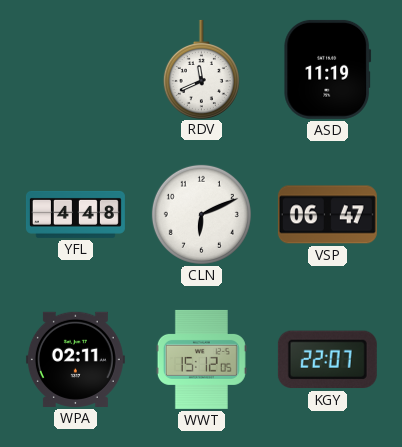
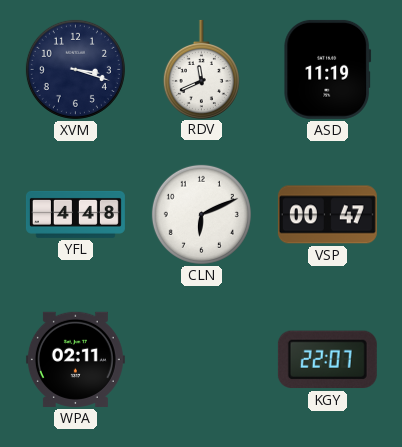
XVM: none -> 3:18 (75, 69)
VSP: 06:47 -> 00:47 (327, 215)
WWT: 15:12 -> none (201, 359)
